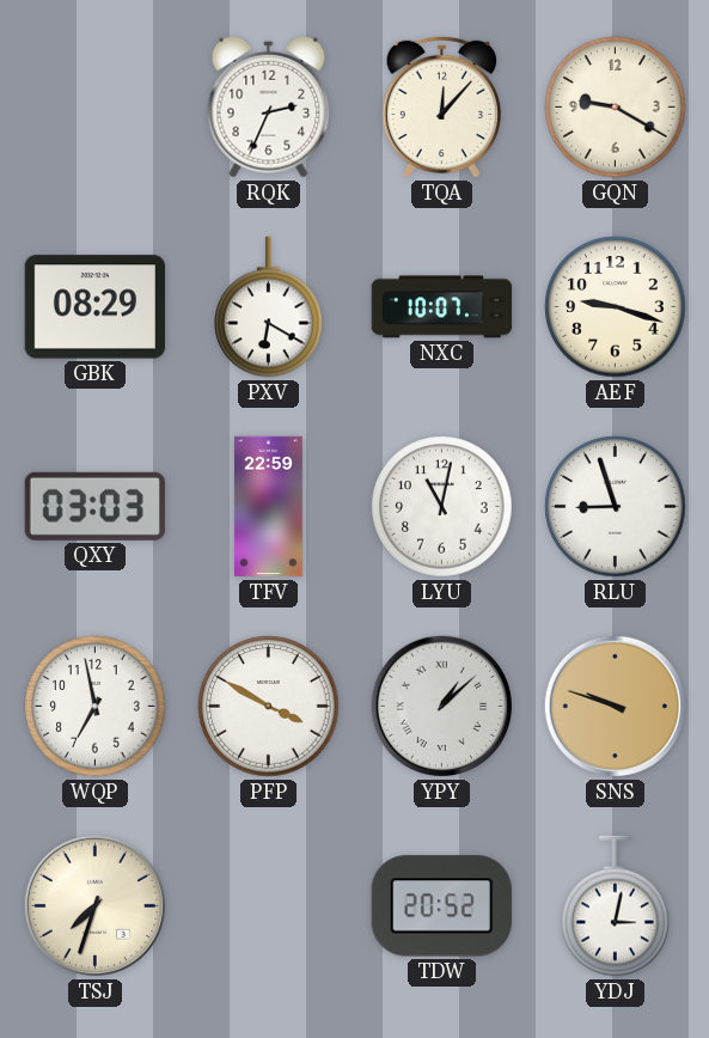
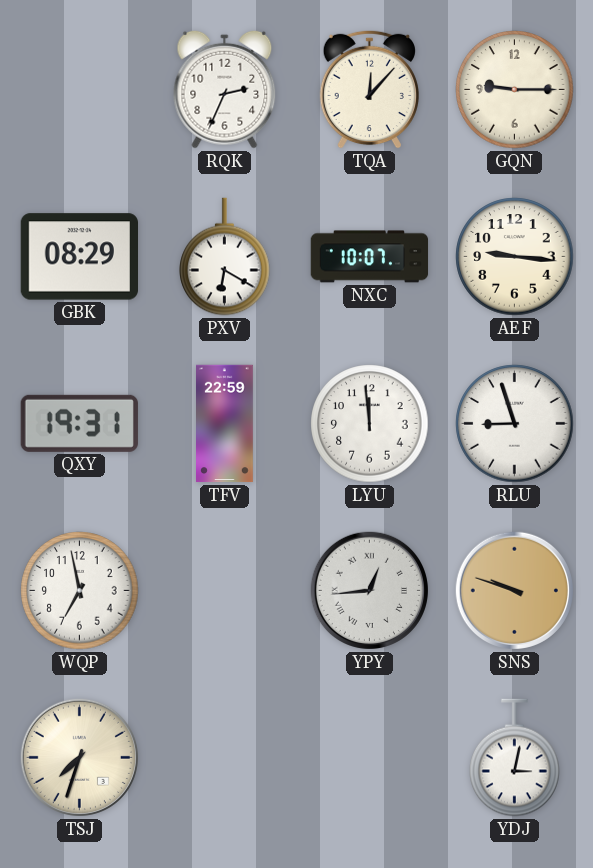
GQN: 9:20 -> 9:15 (515, 90)
AEF: 9:18 -> 9:16 (515, 257)
QXY: 03:03 -> 19:31 (79, 423)
LYU: 11:02 -> 11:59 (370, 424)
PFP: 3:50 -> none (269, 707)
YPY: 1:08 -> 12:44 (369, 590)
TDW: 20:52 -> none (441, 906)
